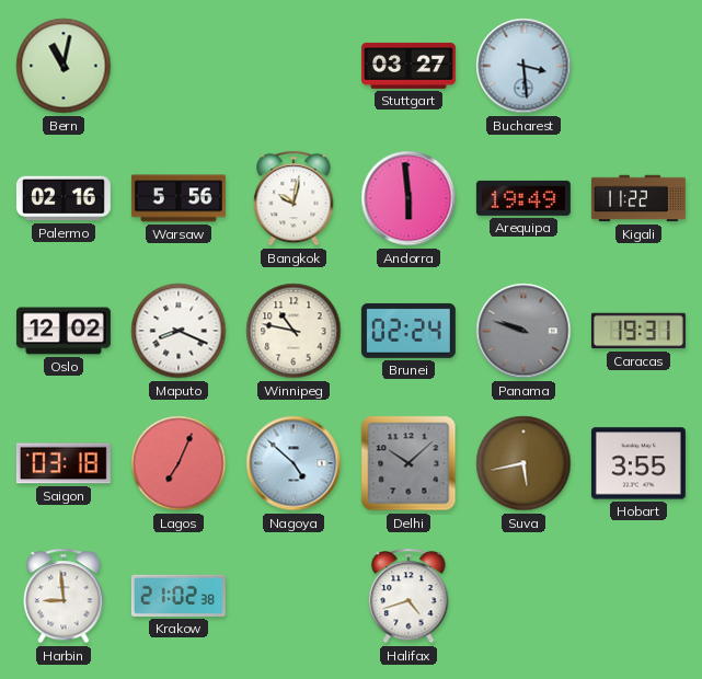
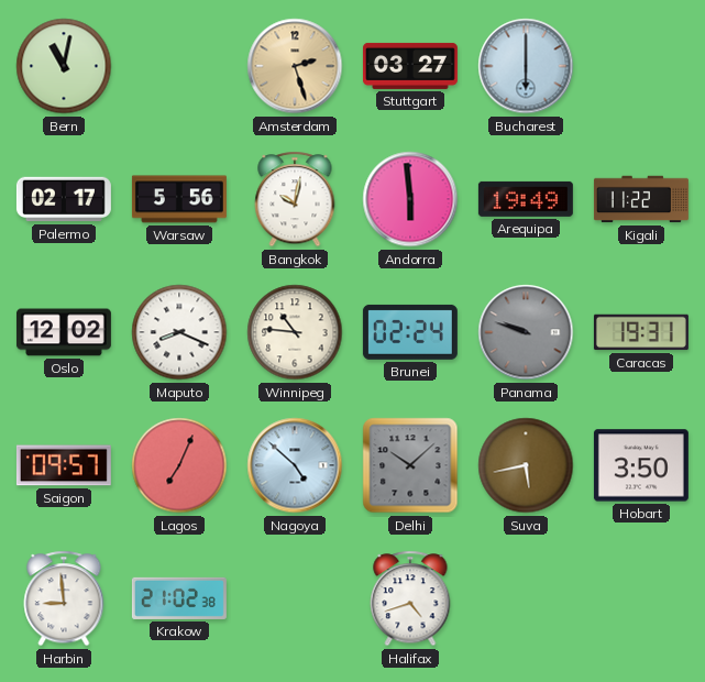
Amsterdam: none -> 2:27 (295, 66)
Bucharest: 3:29 -> 6:00 (526, 66)
Palermo: 02:16 -> 02:17 (64, 199)
Winnipeg: 10:47 -> 10:46 (295, 332)
Saigon: 03:18 -> 09:57 (64, 465)
Hobart: 3:55 -> 3:50 (641, 465)
